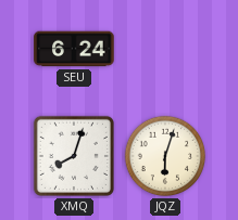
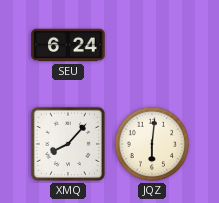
XMQ: 8:03 -> 8:07 (68, 144)
JQZ: 6:03 -> 6:01 (152, 144)
